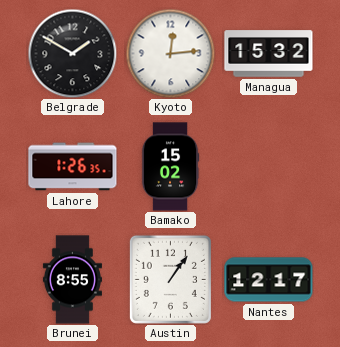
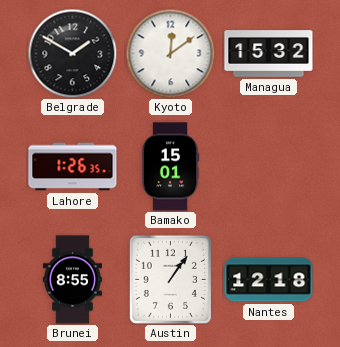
Kyoto: 12:14 -> 12:09 (170, 53)
Bamako: 15:02 -> 15:01 (170, 167)
Nantes: 12:17 -> 12:18 (269, 280)
